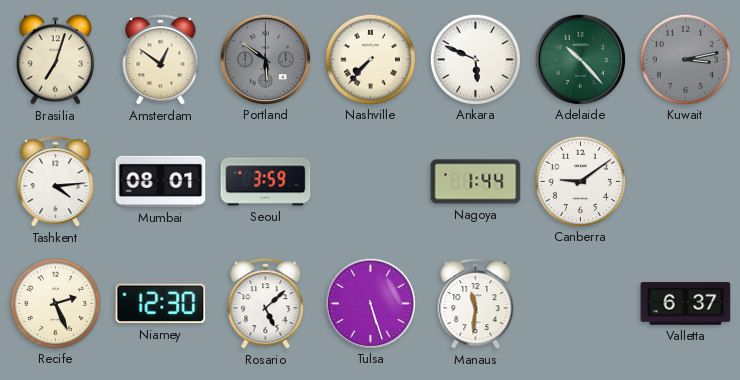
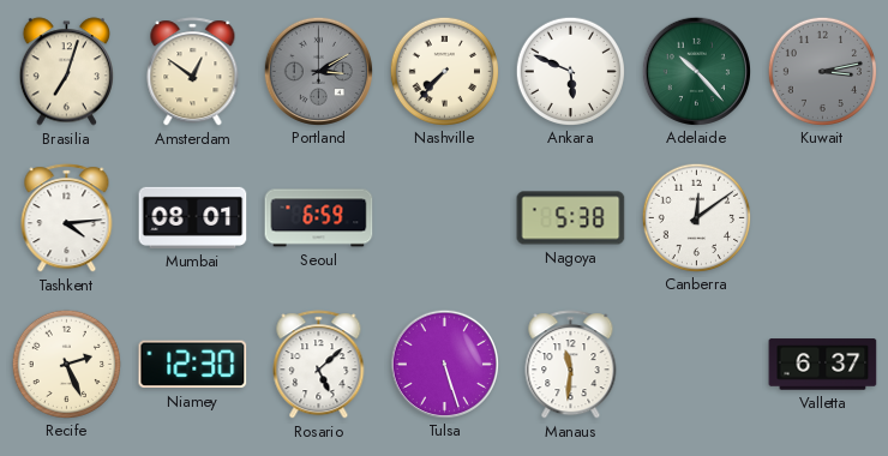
Portland: 5:51 -> 3:10 (318, 71)
Seoul: 3:59 -> 6:59 (319, 218)
Nagoya: 1:44 -> 5:38 (571, 218)
Canberra: 9:09 -> 12:09 (696, 217)
